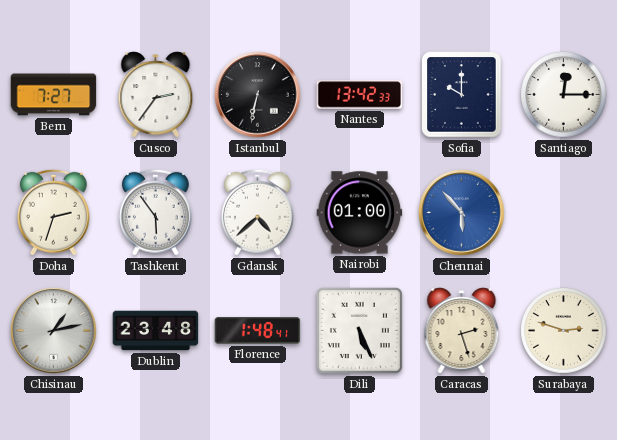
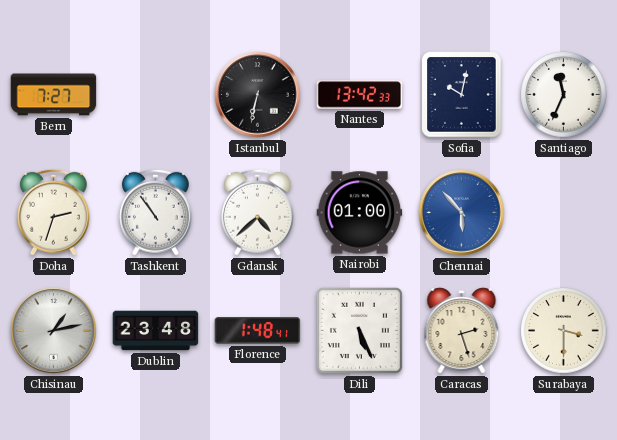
Cusco: 2:36 -> none (156, 95)
Sofia: 10:00 -> 10:02 (462, 95)
Santiago: 12:15 -> 11:34 (564, 95)
Tashkent: 5:54 -> 10:54 (155, 212)
Surabaya: 2:48 -> 3:30 (564, 331)
